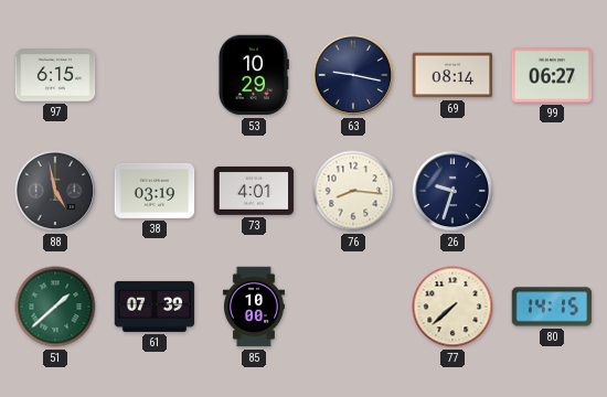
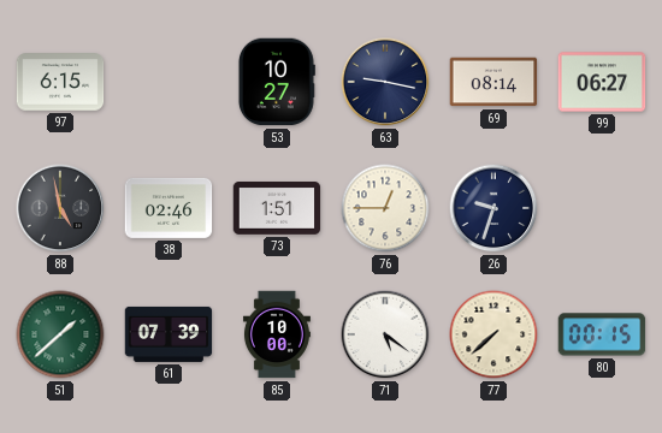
53: 10:29 -> 10:27 (276, 82)
38: 03:19 -> 02:46 (169, 208)
73: 4:01 -> 1:51 (277, 208)
76: 8:16 -> 12:45 (385, 208)
71: none -> 5:21 (385, 334)
80: 14:15 -> 00:15 (602, 334)
